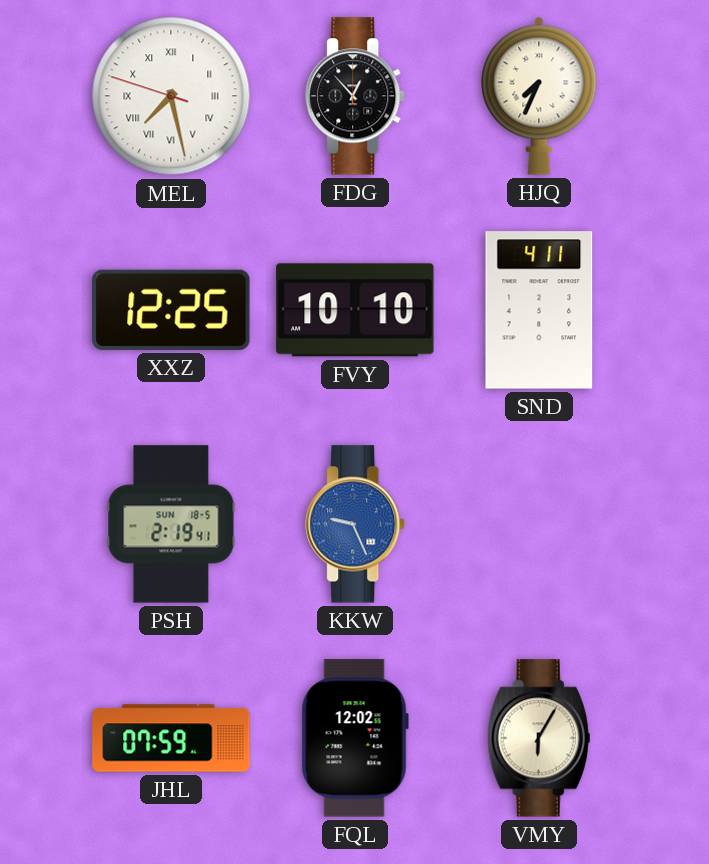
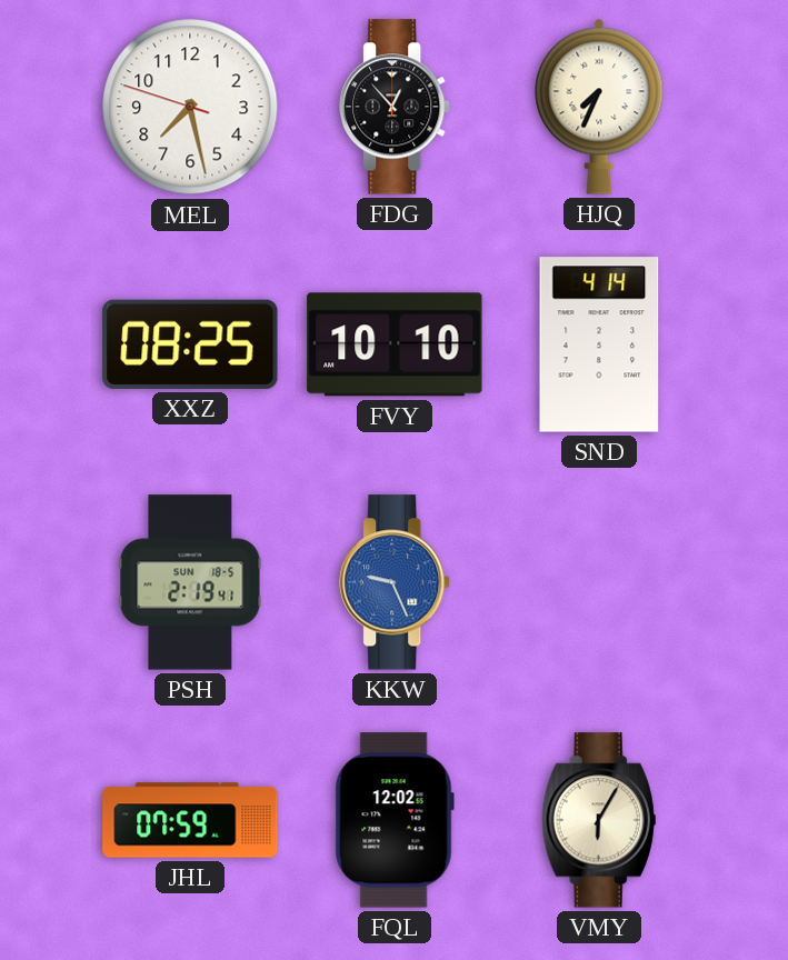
MEL numerals: Roman -> Arabic (190, 107)
XXZ: 12:25 -> 08:25 (190, 344)
SND: 4:11 -> 4:14 (599, 344)
